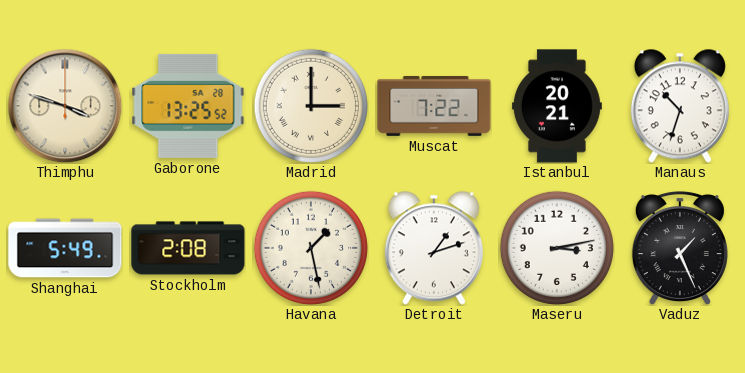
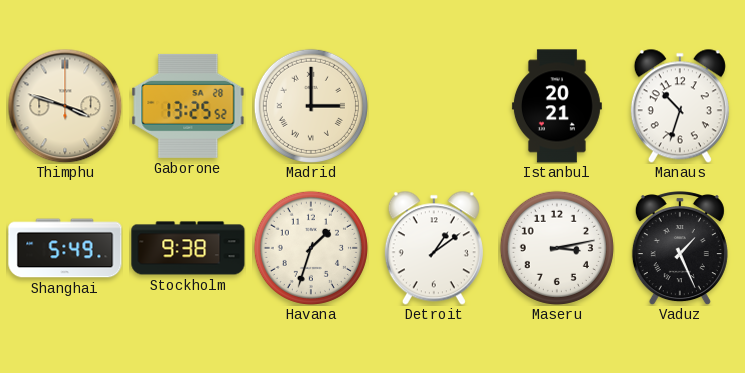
Muscat: 7:22 -> none (434, 106)
Stockholm: 2:08 -> 9:38 (188, 248)
Havana: 1:28 -> 1:33 (311, 248)
Detroit: 1:12 -> 1:09 (434, 248)
